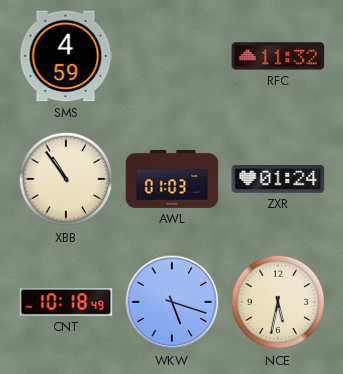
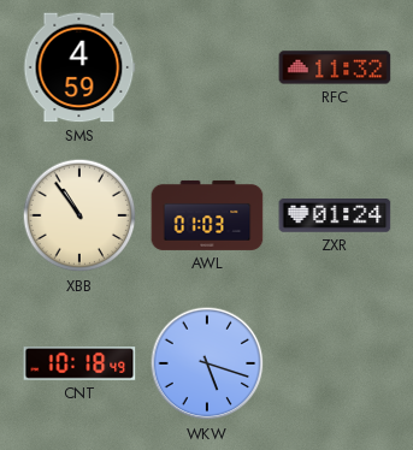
NCE: 5:32 -> none (278, 302)
